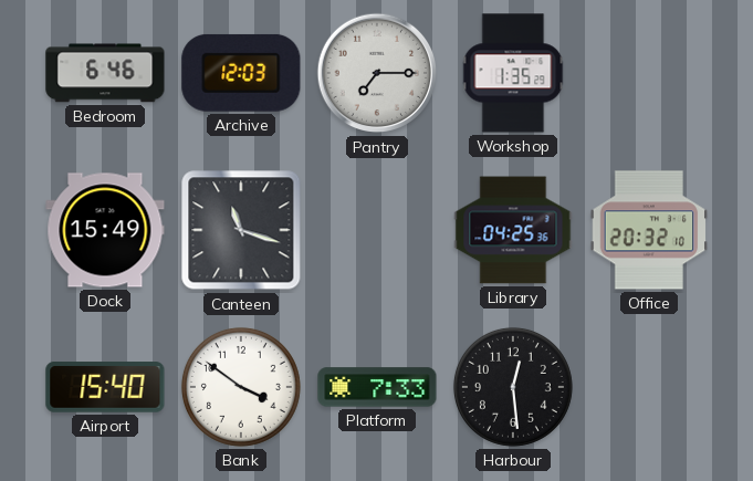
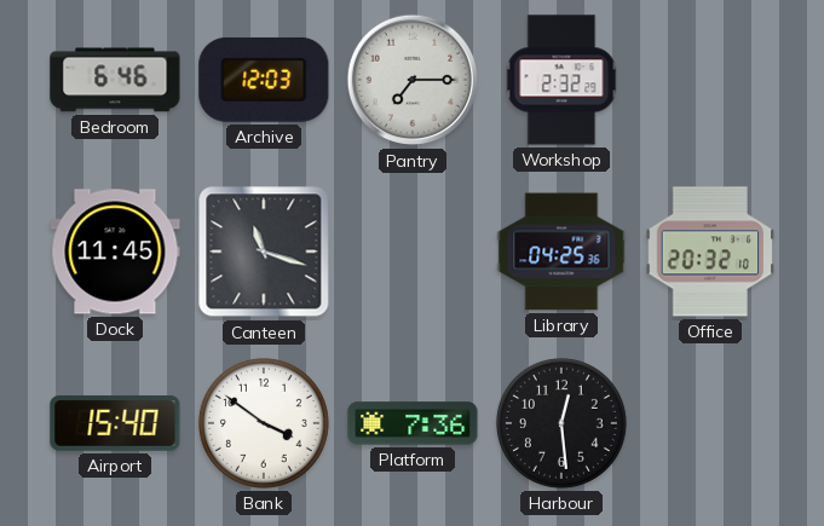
Workshop: 1:35 -> 2:32 (561, 80)
Dock: 15:49 -> 11:45 (115, 252)
Platform: 7:33 -> 7:36 (413, 423)
